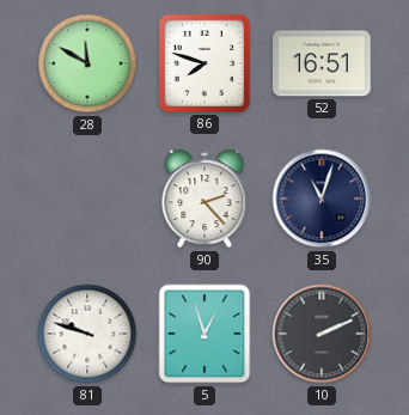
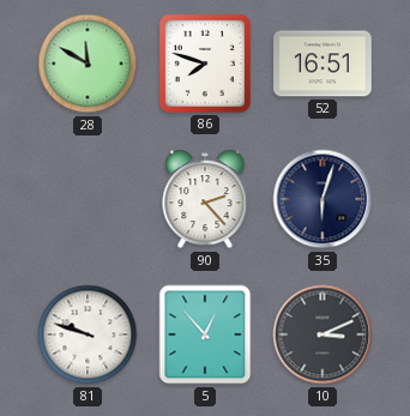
35: 11:03 -> 6:03 (322, 199)
5: 12:57 -> 12:53 (205, 334)
10: 2:11 -> 3:11 (322, 334)
